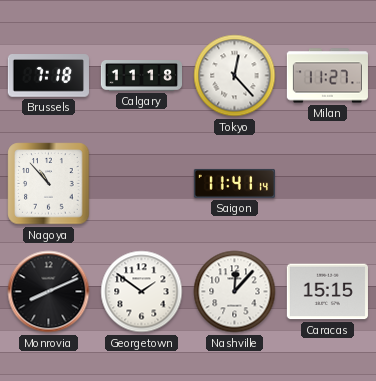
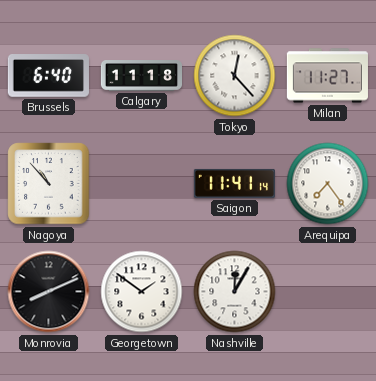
Brussels: 7:18 -> 6:40 (48, 76)
Arequipa: none -> 7:24 (328, 184)
Nashville: 12:07 -> 12:05 (235, 292)
Caracas: 15:15 -> none (327, 292)
